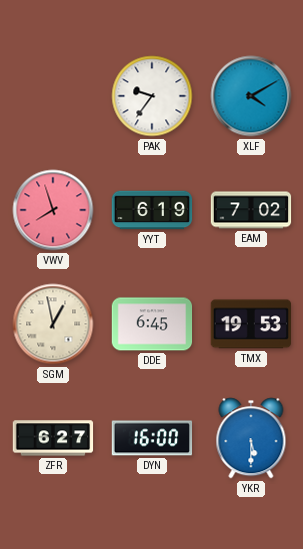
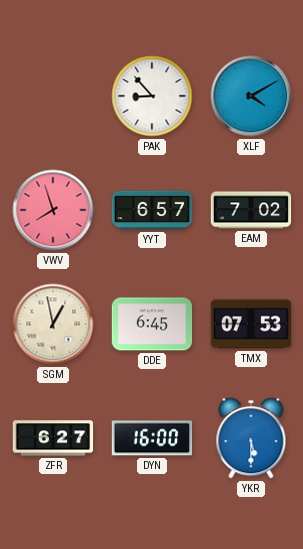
PAK: 9:36 -> 8:53 (152, 96)
YYT: 6:19 -> 6:57 (152, 210)
TMX: 19:53 -> 07:53 (250, 324)
